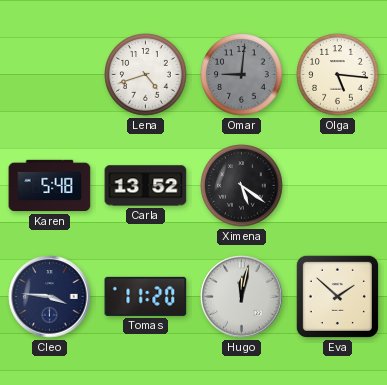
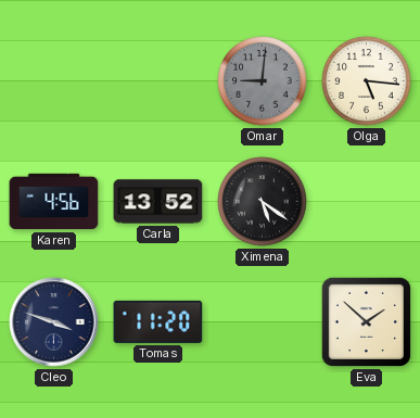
Lena: 4:42 -> none (146, 75)
Karen: 5:48 -> 4:56 (54, 202)
Cleo: 3:46 -> 3:48 (54, 322)
Hugo: 12:02 -> none (242, 297)
